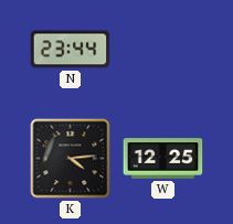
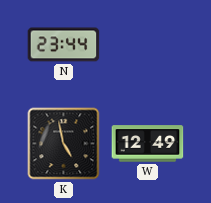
K: 4:14 -> 4:58 (64, 144)
W: 12:25 -> 12:49 (148, 144)
